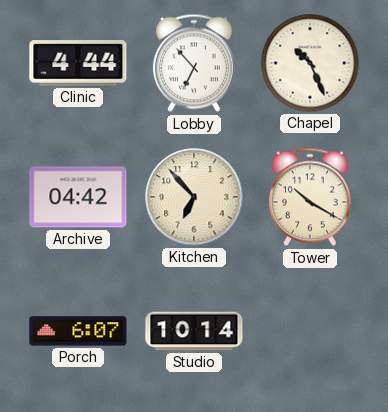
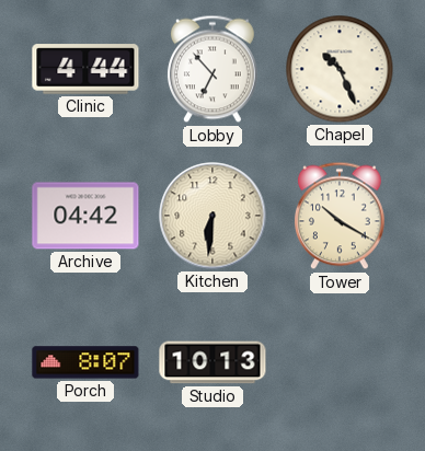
Kitchen: 6:53 -> 6:31 (213, 216)
Porch: 6:07 -> 8:07 (85, 362)
Studio: 10:14 -> 10:13 (213, 362)
